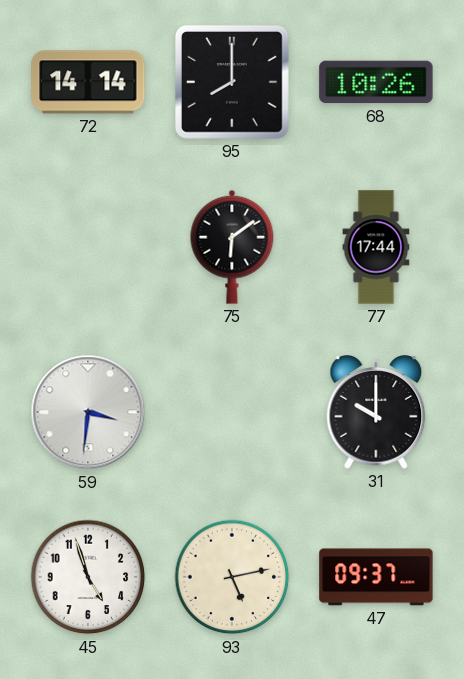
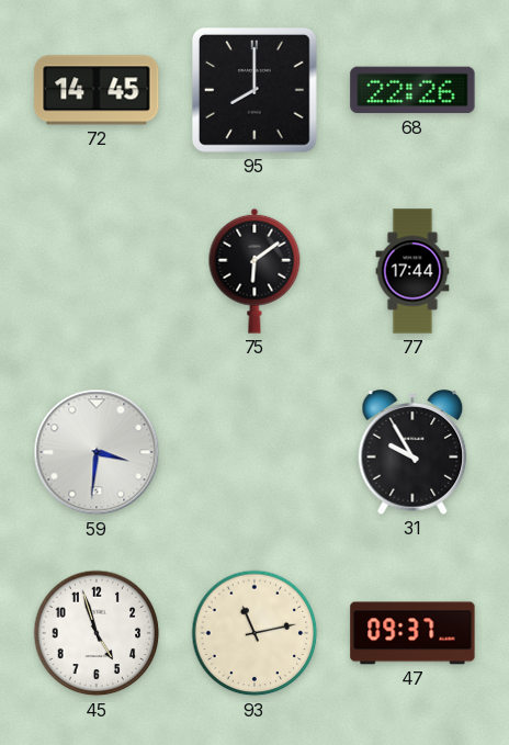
72: 14:14 -> 14:45 (97, 90)
68: 10:26 -> 22:26 (412, 90)
31: 10:00 -> 9:55 (412, 452)
93: 5:13 -> 11:13 (255, 633)
